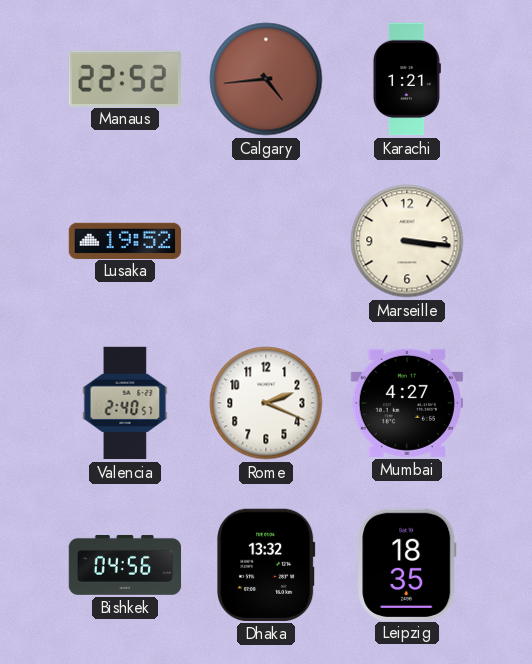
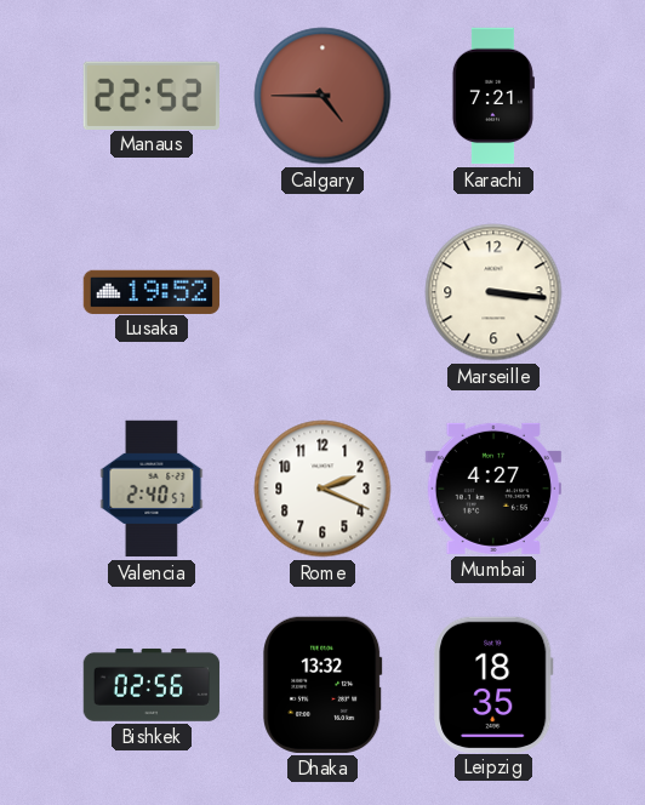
Calgary: 4:44 -> 4:45 (322, 96)
Karachi: 1:21 -> 7:21 (493, 96)
Bishkek: 04:56 -> 02:56 (152, 685)
